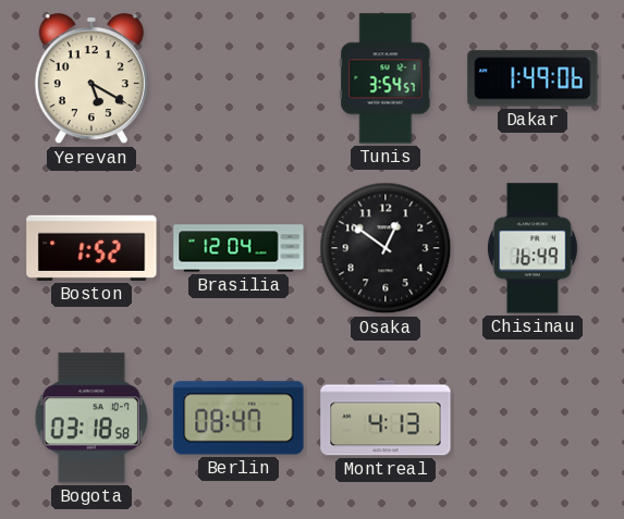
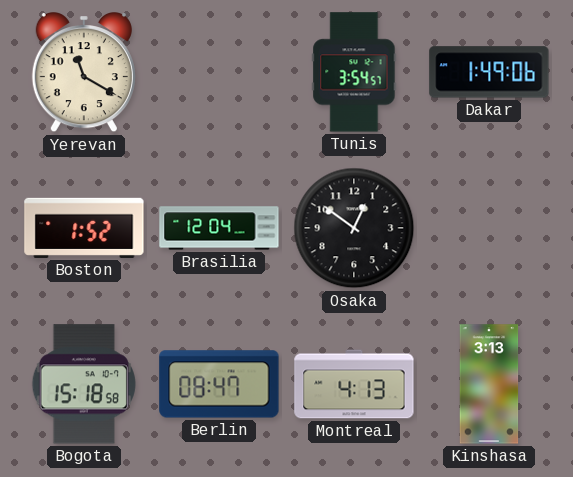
Yerevan: 5:20 -> 11:20 (84, 73)
Chisinau: 16:49 -> none (534, 248)
Bogota: 03:18 -> 15:18 (84, 384)
Kinshasa: none -> 3:13 (489, 384)
